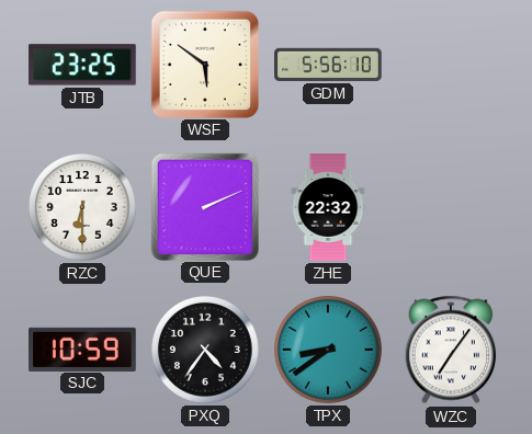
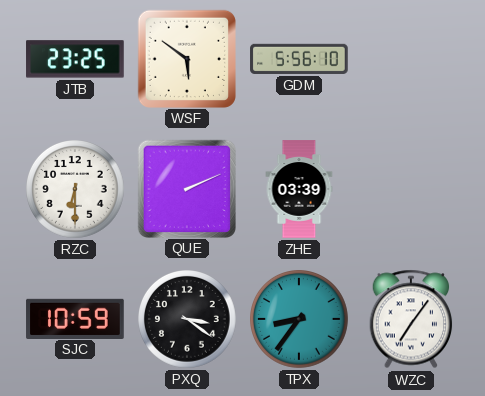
ZHE: 22:32 -> 03:39 (299, 189)
PXQ: 4:36 -> 3:21 (188, 320)
TPX: 8:39 -> 8:36 (300, 320)
